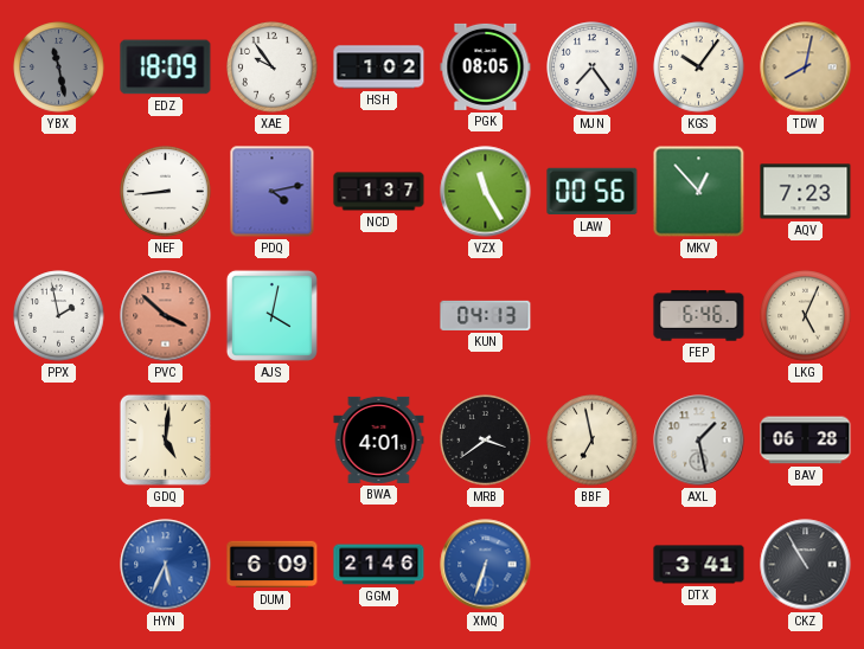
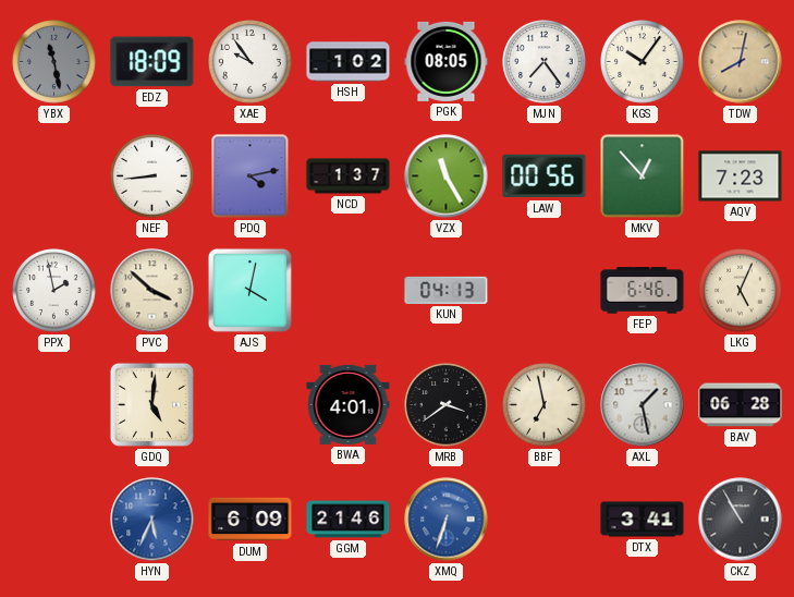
PVC dial: salmon -> cream (152, 291)
